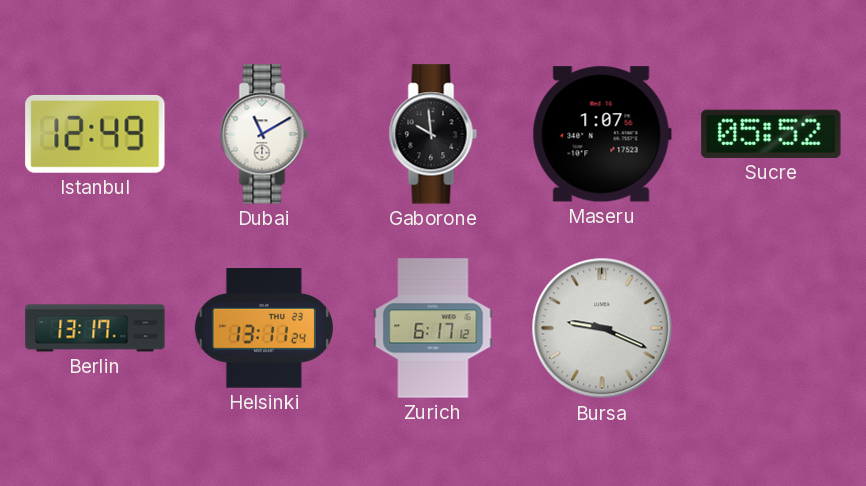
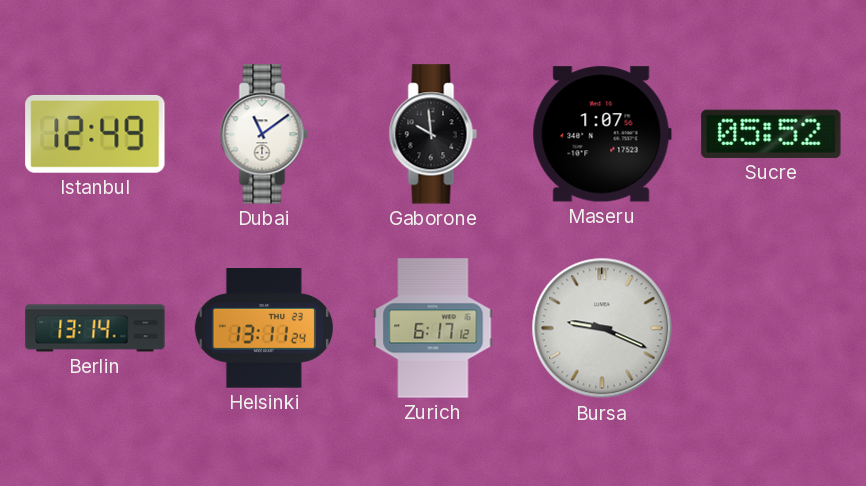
Dubai: 11:10 -> 11:09 (264, 134)
Berlin: 13:17 -> 13:14 (95, 328)
